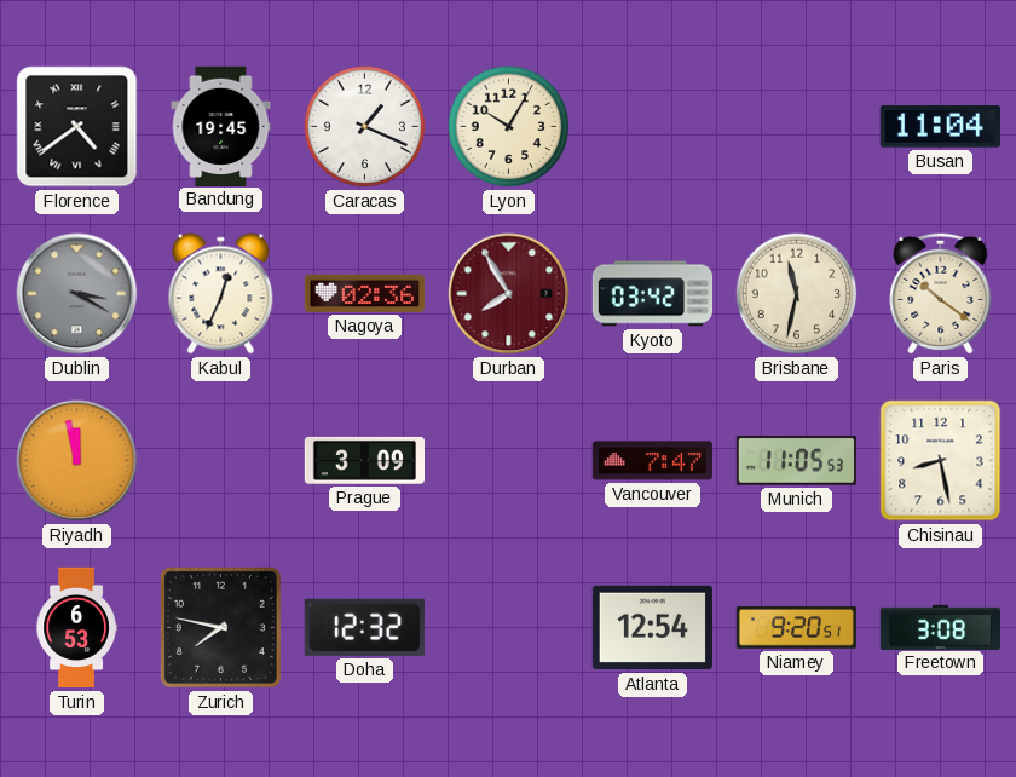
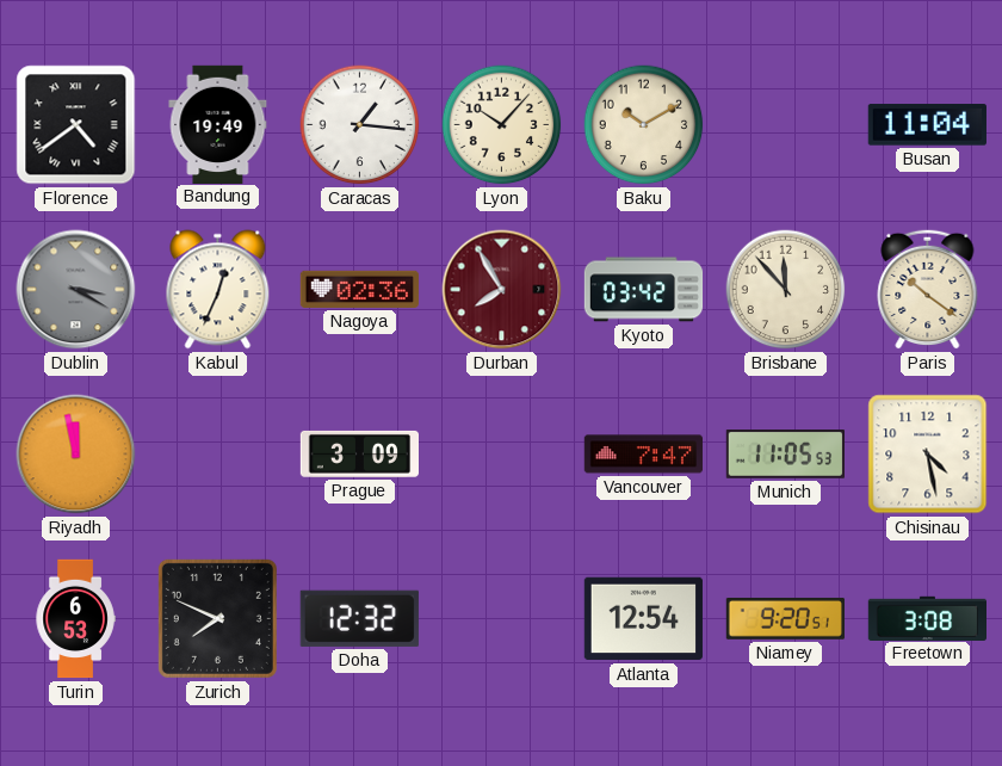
Bandung: 19:45 -> 19:49 (218, 124)
Caracas: 1:19 -> 1:16 (360, 125)
Lyon: 10:05 -> 10:07 (502, 125)
Baku: none -> 10:10 (644, 125)
Brisbane: 11:32 -> 11:53 (786, 290)
Chisinau: 8:28 -> 4:28 (928, 455)
Zurich: 7:47 -> 7:49 (217, 618)
